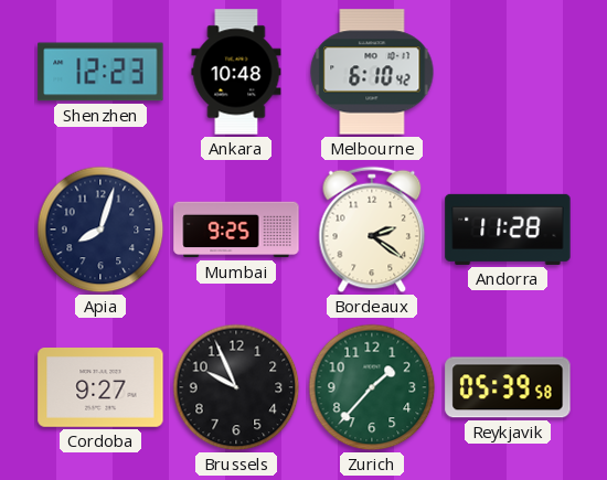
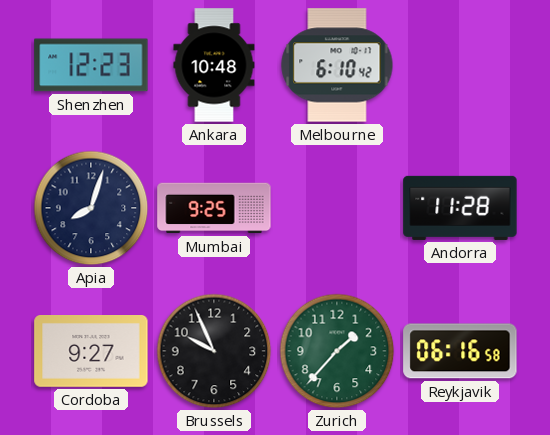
Bordeaux: 2:21 -> none (372, 230)
Reykjavik: 05:39 -> 06:16 (460, 351)
